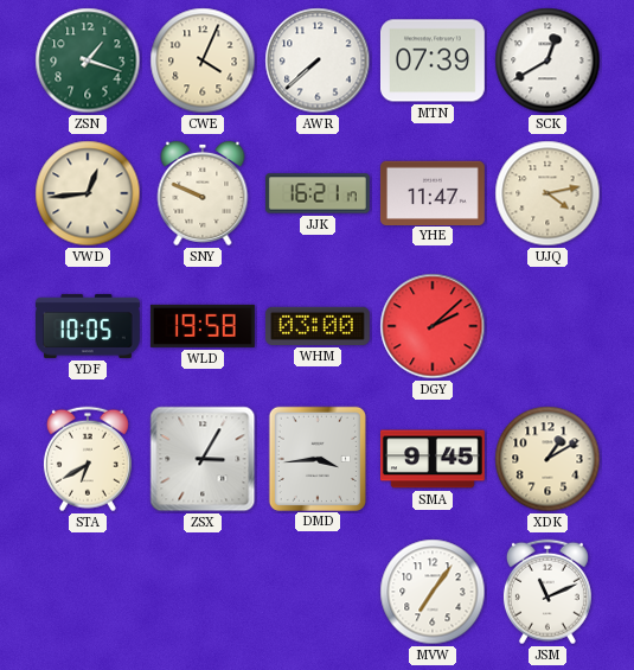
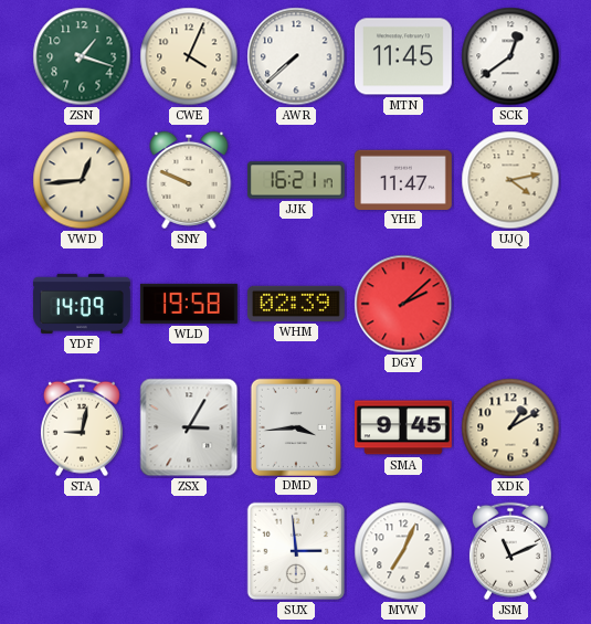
MTN: 07:39 -> 11:45 (403, 56)
SCK: 12:40 -> 12:39 (510, 56)
YDF: 10:05 -> 14:09 (83, 304)
WHM: 03:00 -> 02:39 (296, 304)
STA: 6:40 -> 9:02 (82, 427)
SUX: none -> 2:59 (296, 551)
MVW: 7:06 -> 7:04 (403, 551)
